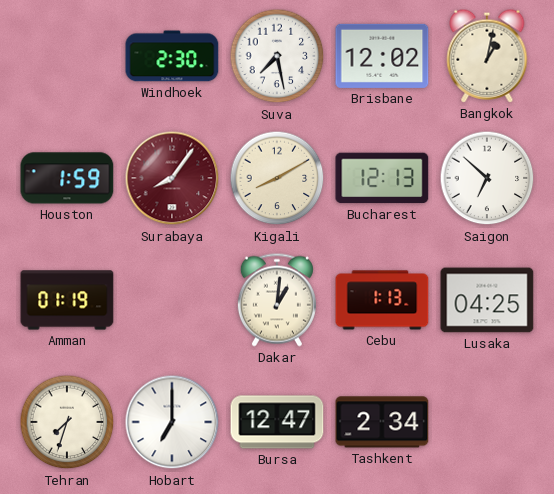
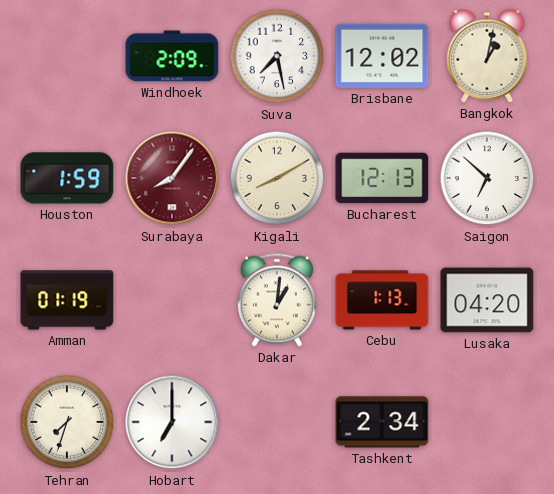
Windhoek: 2:30 -> 2:09 (172, 56)
Lusaka: 04:25 -> 04:20 (487, 300)
Bursa: 12:47 -> none (277, 422)
